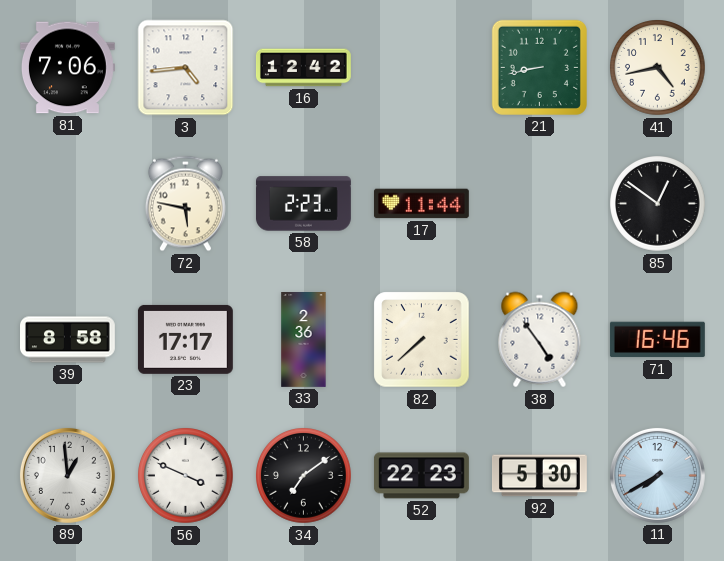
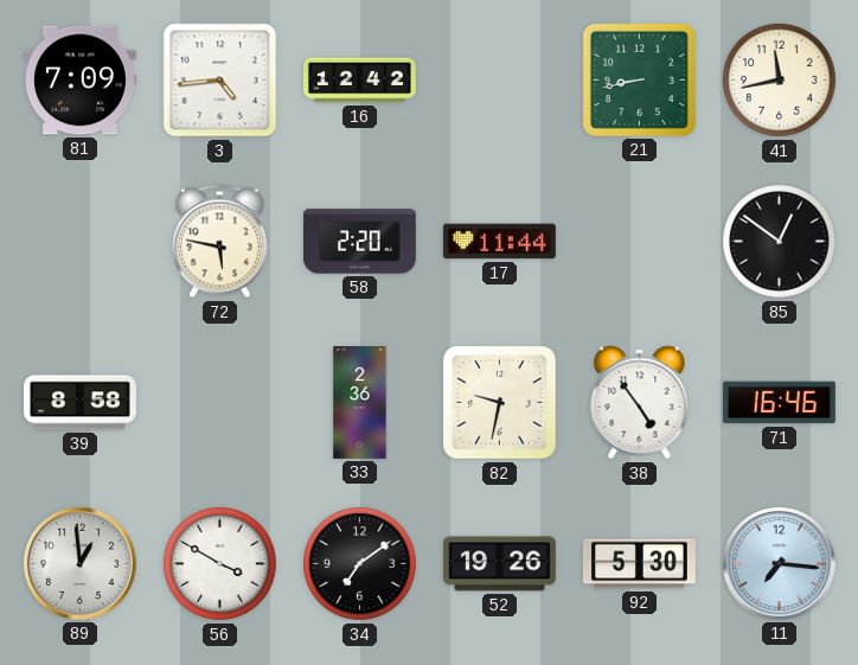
81: 7:06 -> 7:09 (79, 81)
41: 4:43 -> 11:43 (780, 81)
58: 2:23 -> 2:20 (359, 242)
23: 17:17 -> none (185, 339)
82: 7:38 -> 9:32 (500, 403)
56: 3:49 -> 3:50 (220, 564)
52: 22:23 -> 19:26 (499, 564)
11: 7:40 -> 7:16 (779, 563)
